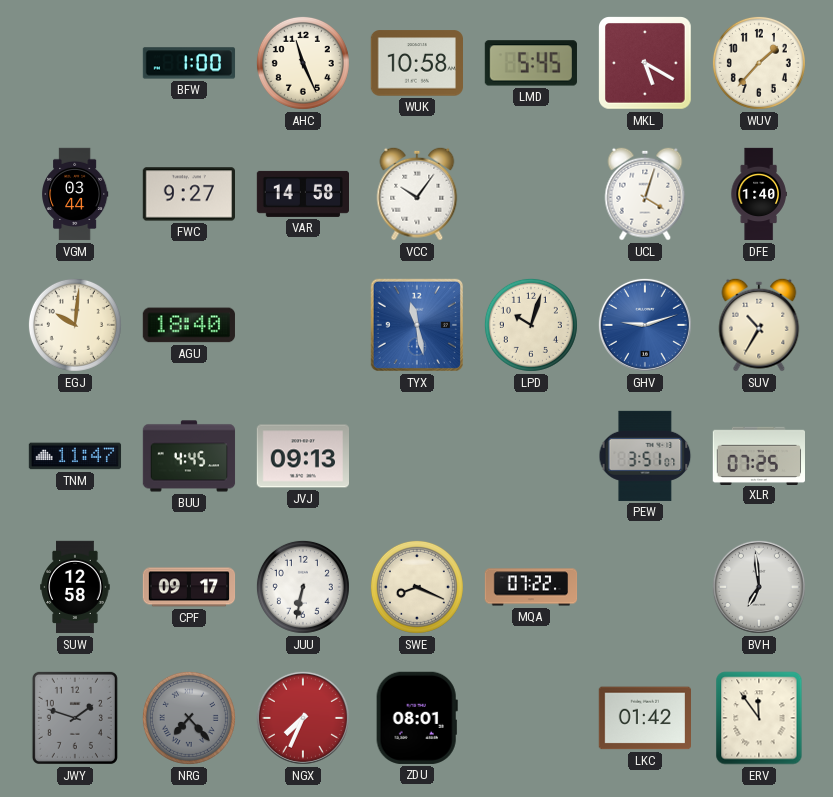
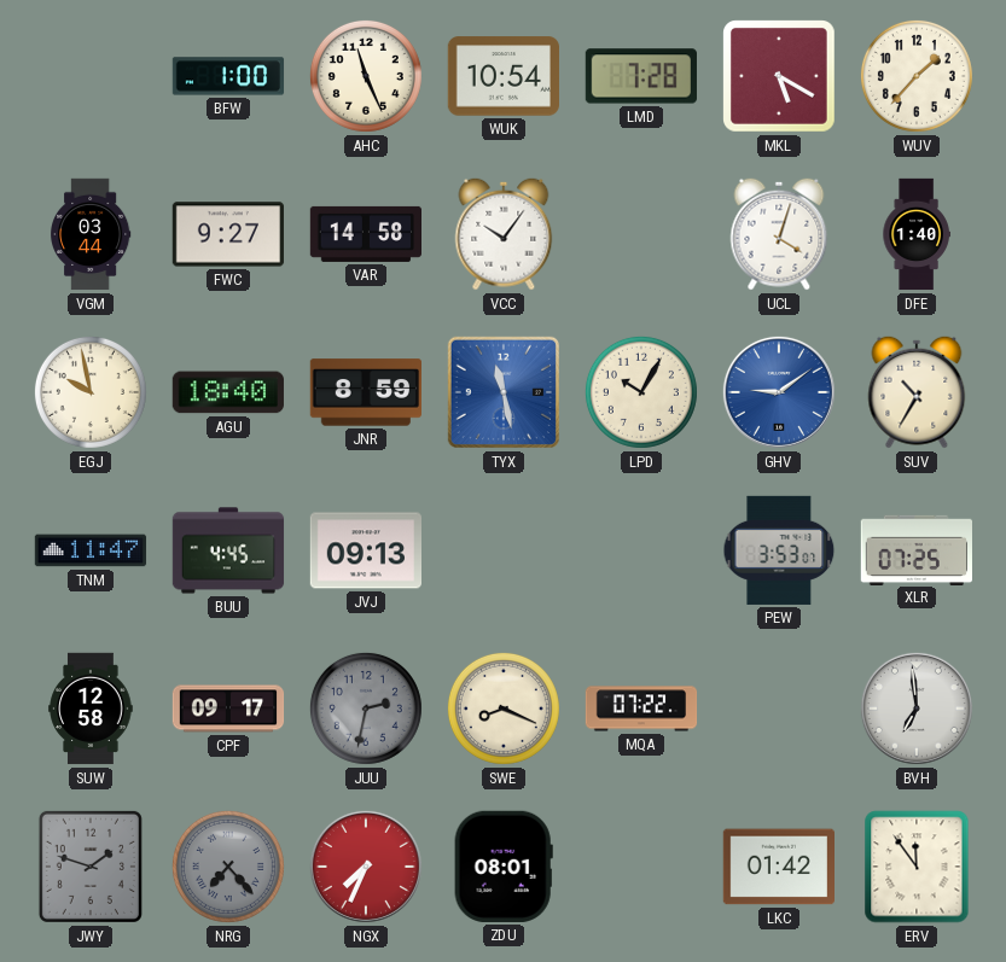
WUK: 10:58 -> 10:54 (502, 76)
LMD: 5:45 -> 7:28 (640, 76)
EGJ: 10:01 -> 9:58 (91, 392)
JNR: none -> 8:59 (365, 392)
LPD: 10:03 -> 10:05 (641, 392)
GHV: 9:12 -> 9:09 (779, 392)
PEW: 3:51 -> 3:53 (779, 550)
JUU: 6:32 -> 2:32 (366, 709)
JUU dial: white -> grey (366, 709)
